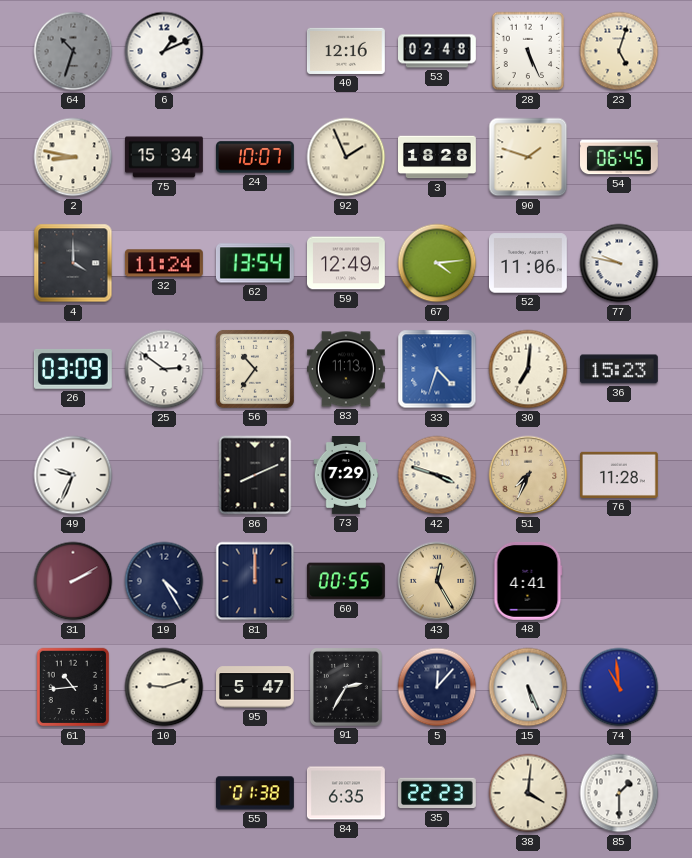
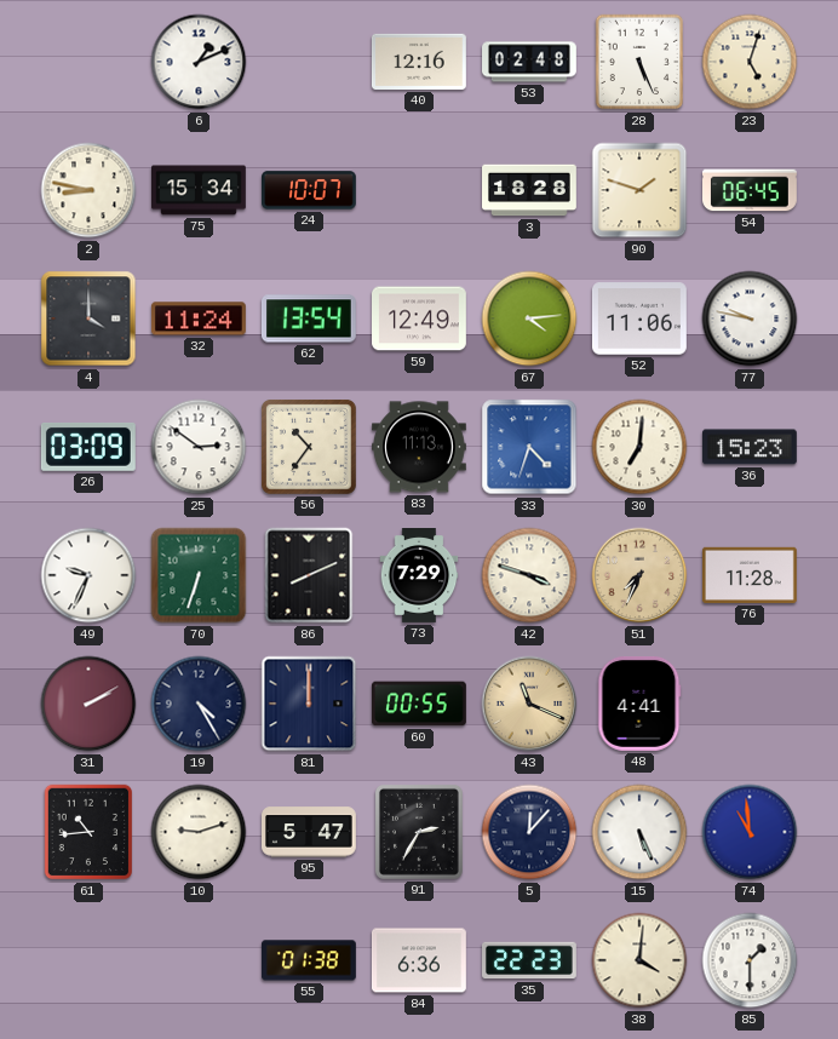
64: 10:33 -> none (73, 51)
92: 1:56 -> none (346, 157)
70: none -> 6:33 (199, 575)
43: 12:25 -> 11:19 (529, 704)
84: 6:35 -> 6:36 (420, 960)
